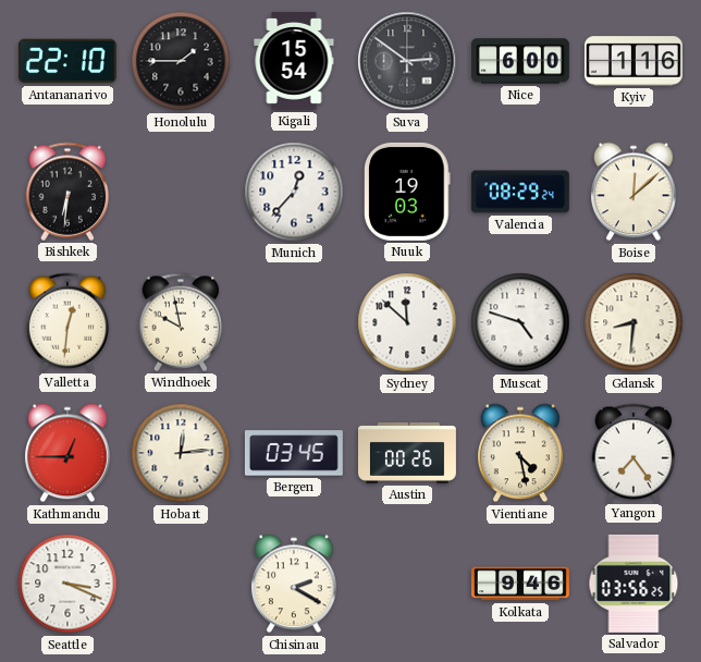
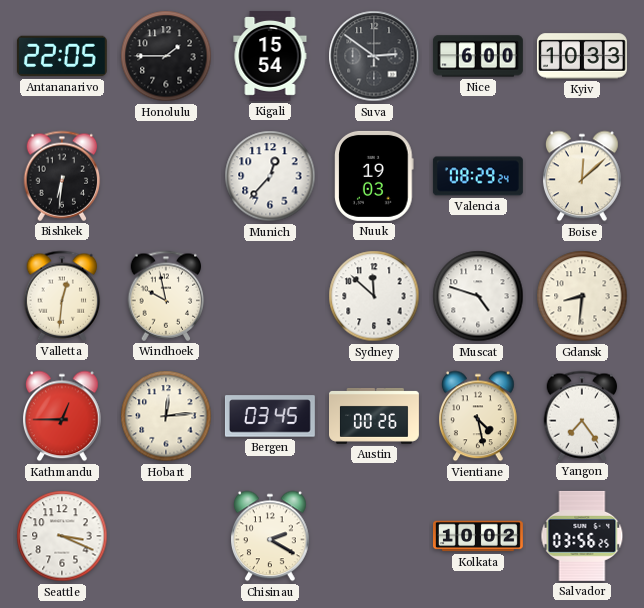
Antananarivo: 22:10 -> 22:05 (62, 56)
Kyiv: 1:16 -> 10:33 (582, 56)
Kolkata: 9:46 -> 10:02 (479, 536)
